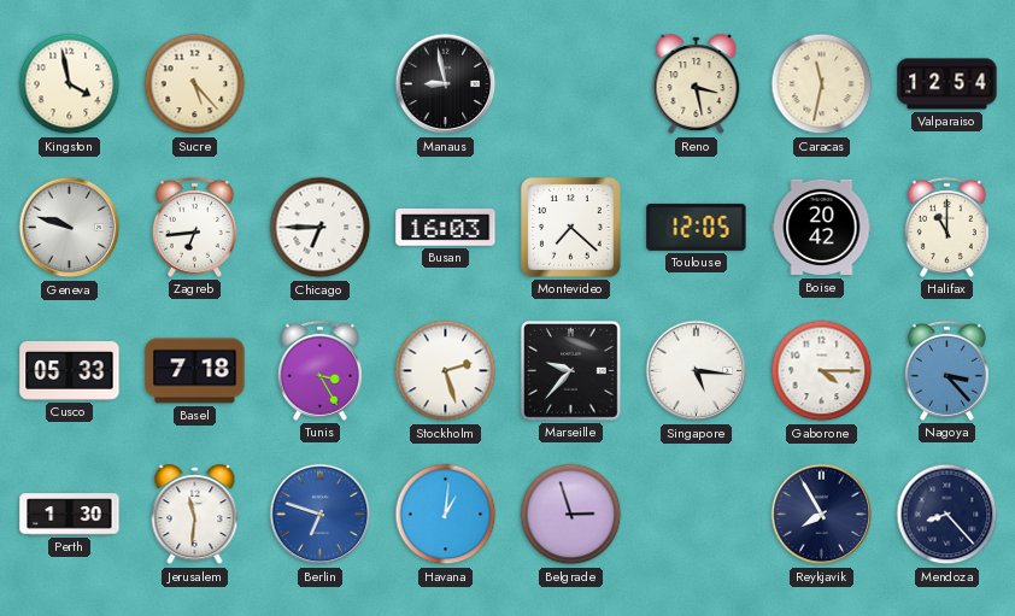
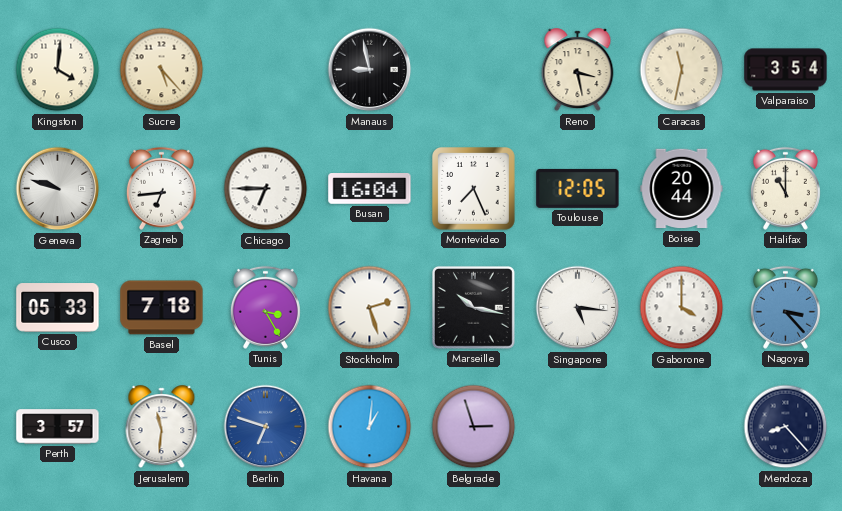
Kingston: 3:58 -> 4:01 (58, 70)
Valparaiso: 12:54 -> 3:54 (786, 70)
Busan: 16:03 -> 16:04 (370, 189)
Montevideo: 7:22 -> 7:26 (474, 189)
Boise: 20:42 -> 20:44 (682, 189)
Marseille: 9:37 -> 10:17 (473, 307)
Gaborone: 4:15 -> 4:00 (682, 308)
Perth: 1:30 -> 3:57 (58, 427)
Reykjavik: 7:55 -> none (822, 515)
